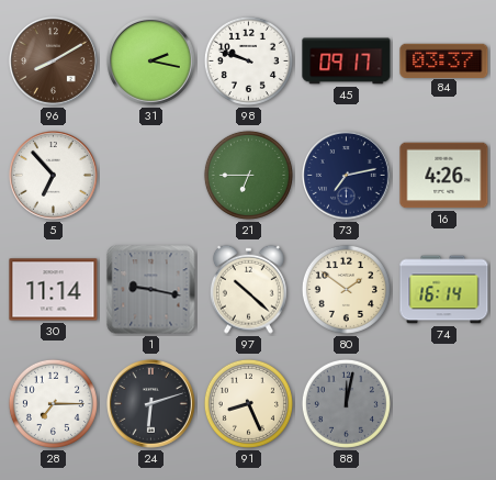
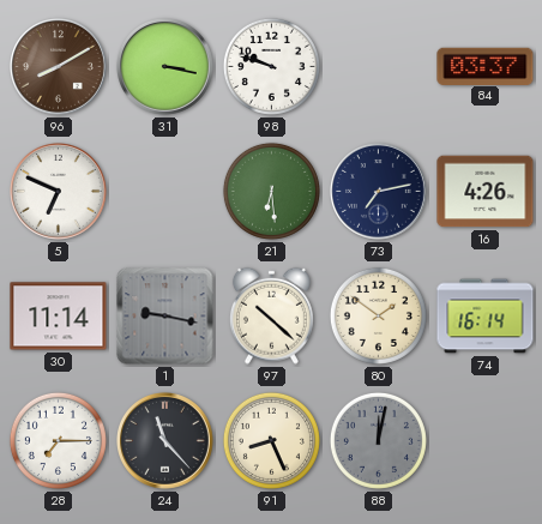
31: 2:17 -> 3:17 (165, 67)
45: 09:17 -> none (347, 62)
5: 6:53 -> 6:49 (59, 192)
21: 6:45 -> 6:29 (271, 191)
24: 6:12 -> 11:23 (165, 441)
